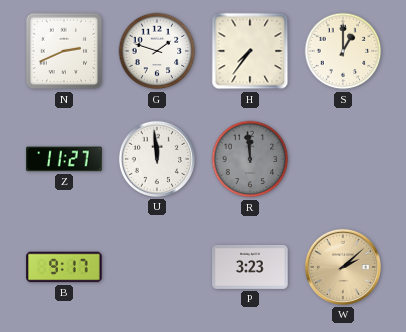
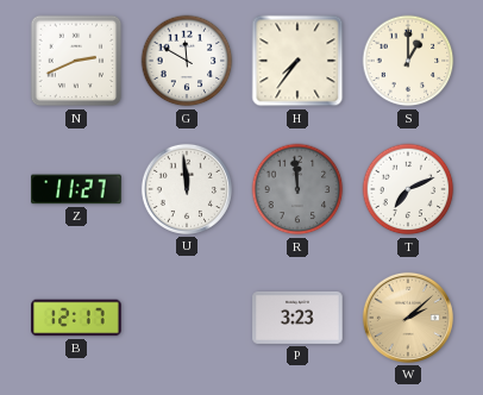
G: 1:48 -> 11:50 (187, 61)
T: none -> 7:11 (408, 189)
B: 9:17 -> 12:17 (76, 318)
